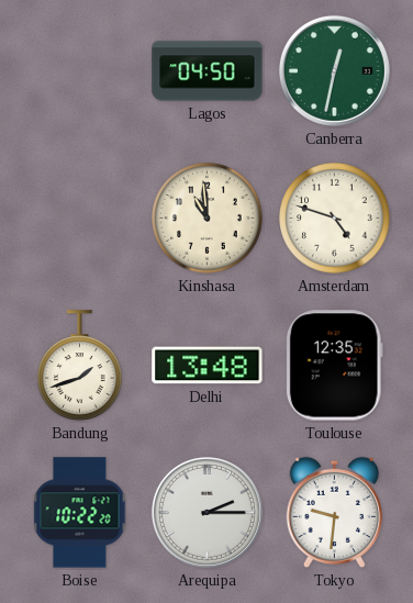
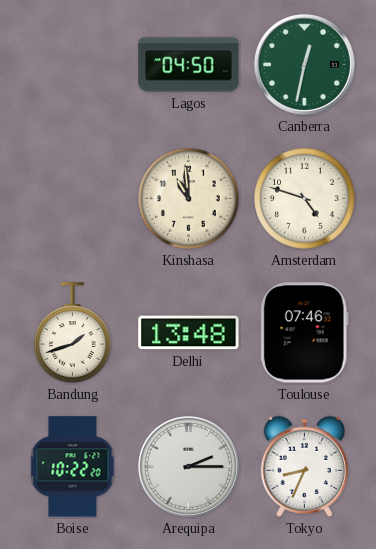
Toulouse: 12:35 -> 07:46 (304, 333)
Tokyo: 9:31 -> 8:34 (305, 467)
